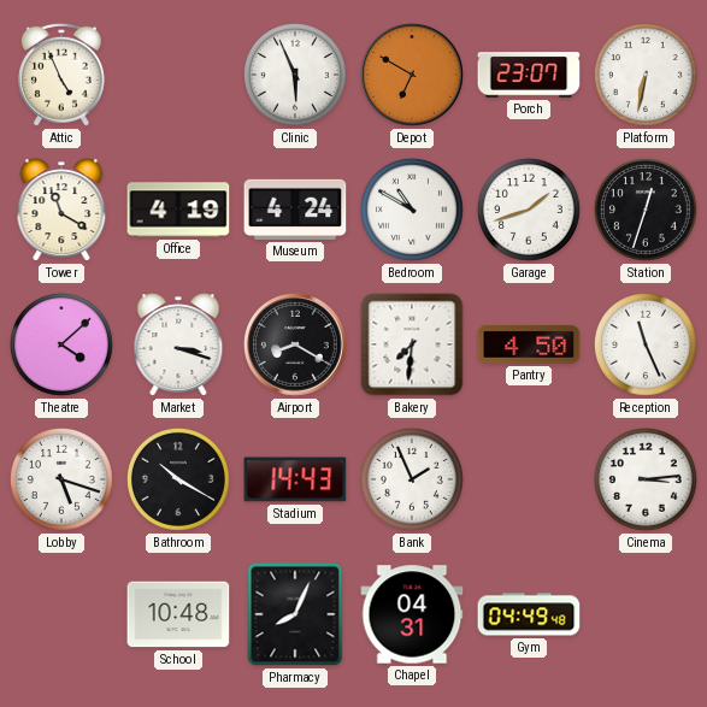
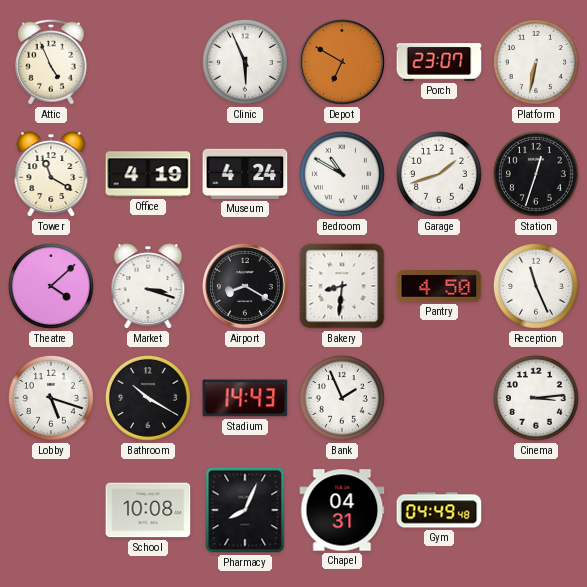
Bakery: 7:31 -> 8:31 (342, 286)
School: 10:48 -> 10:08 (148, 510)
